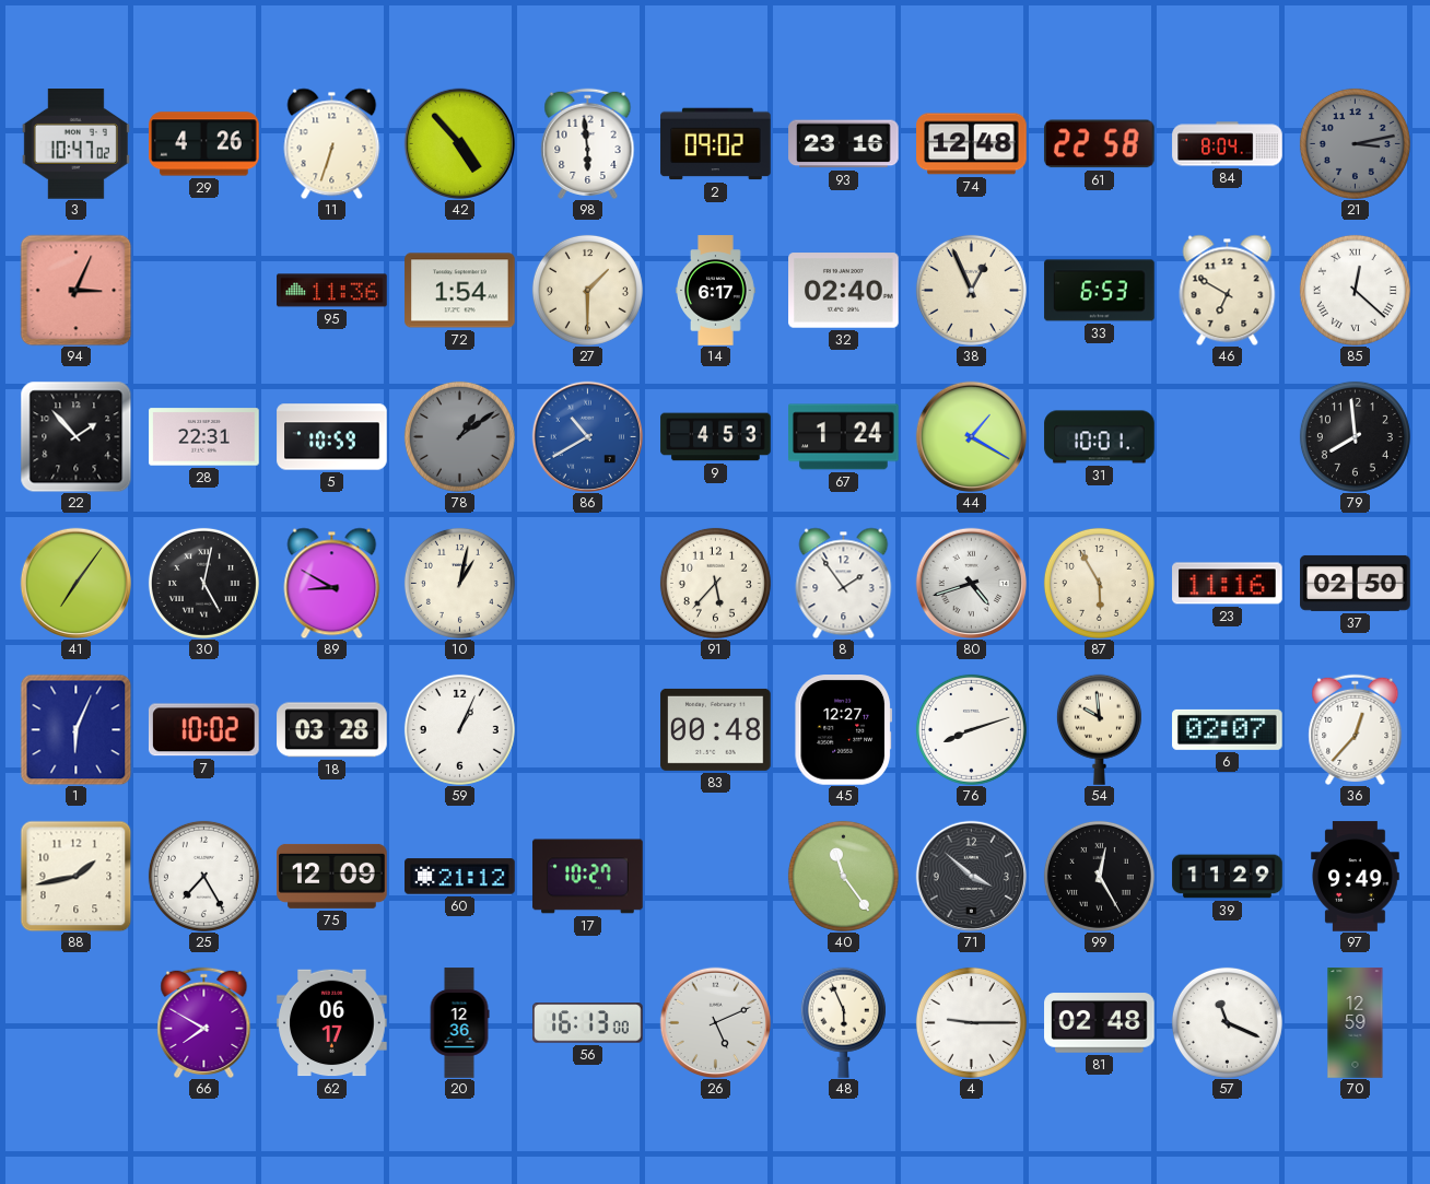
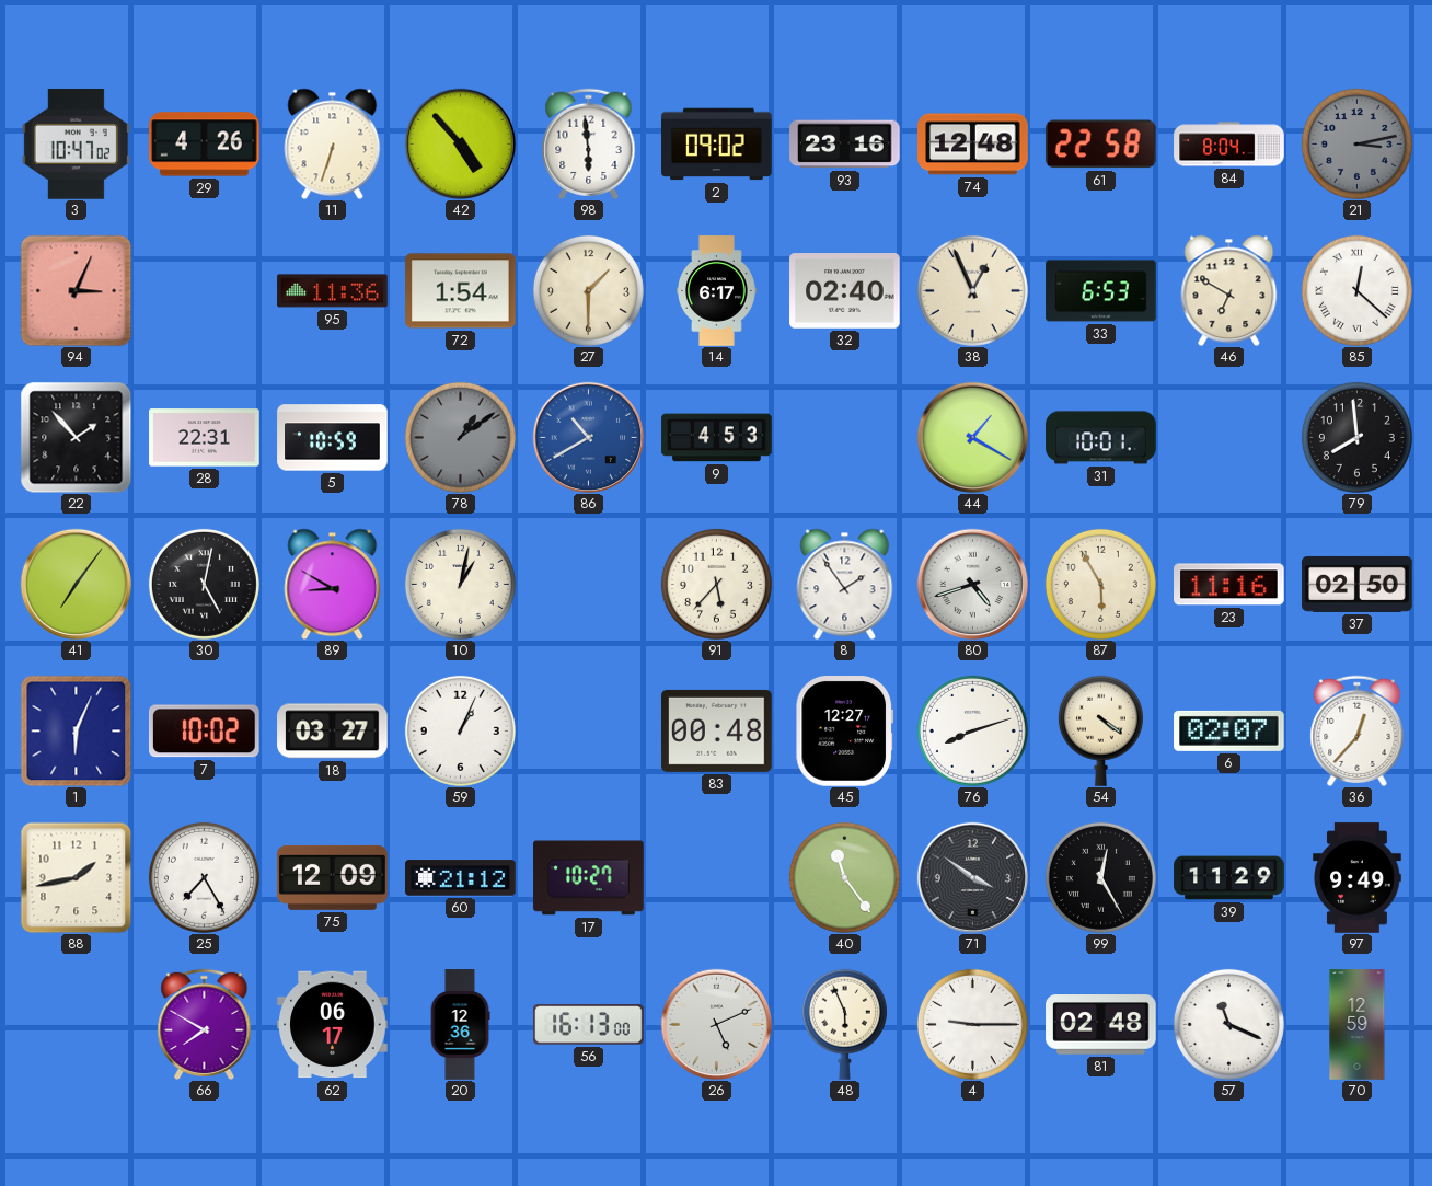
67: 1:24 -> none (844, 437)
18: 03:28 -> 03:27 (333, 732)
54: 9:59 -> 4:21 (1100, 730)
71: 3:52 -> 3:51 (972, 877)
